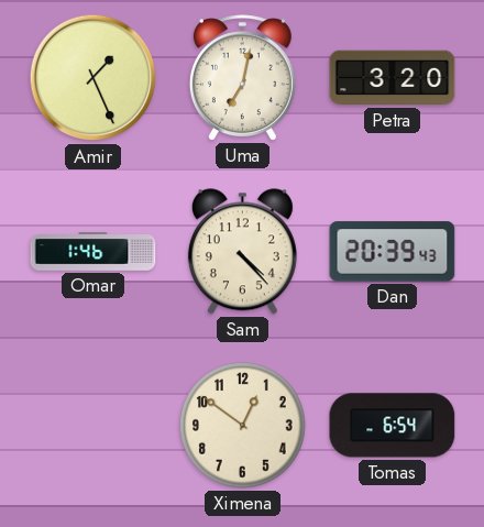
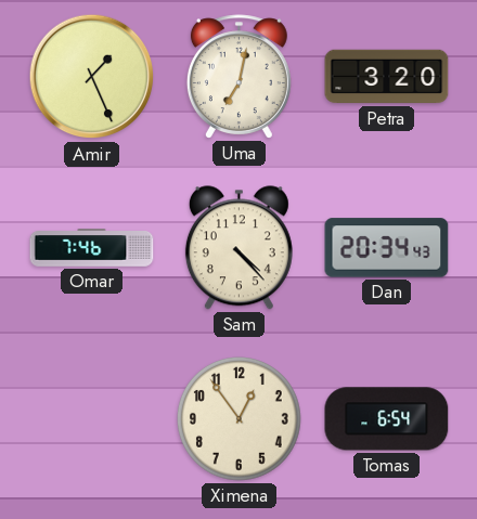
Omar: 1:46 -> 7:46 (92, 248)
Dan: 20:39 -> 20:34 (387, 248)
Ximena: 12:51 -> 12:54 (240, 419)
